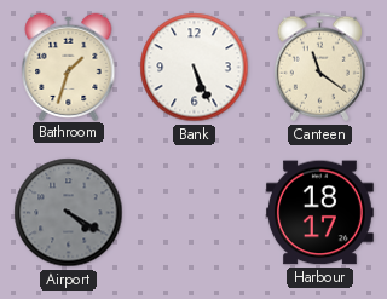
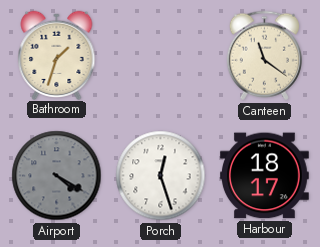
Bank: 5:26 -> none (195, 68)
Porch: none -> 12:27 (161, 176)
